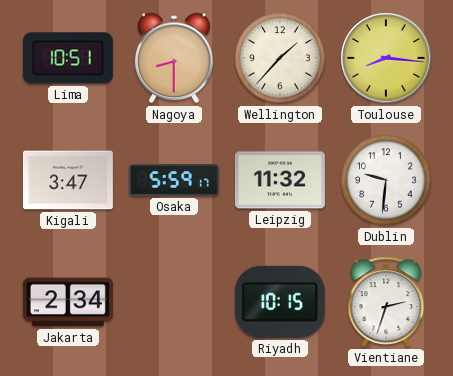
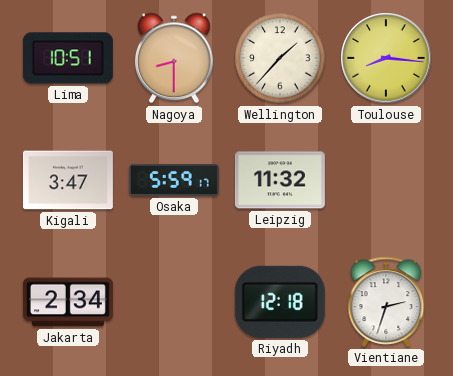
Dublin: 9:31 -> none (386, 180)
Riyadh: 10:15 -> 12:18 (280, 302)
